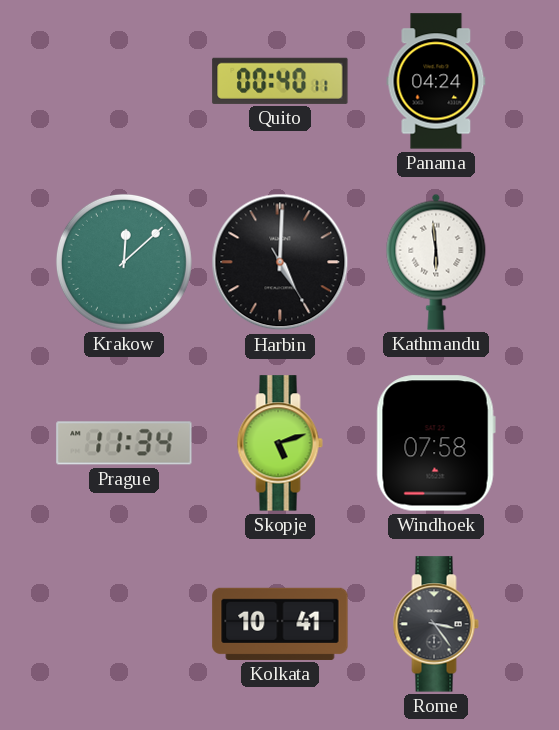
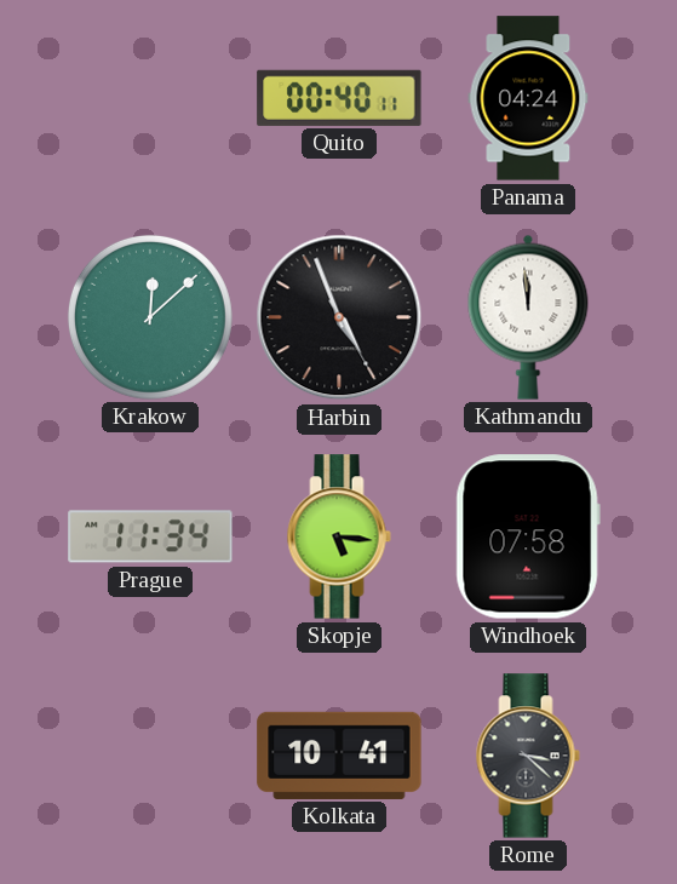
Harbin: 5:00 -> 4:56 (339, 317)
Kathmandu: 5:59 -> 11:59 (528, 317)
Skopje: 5:12 -> 5:16 (339, 536)
Rome: 3:24 -> 3:22 (528, 756)
